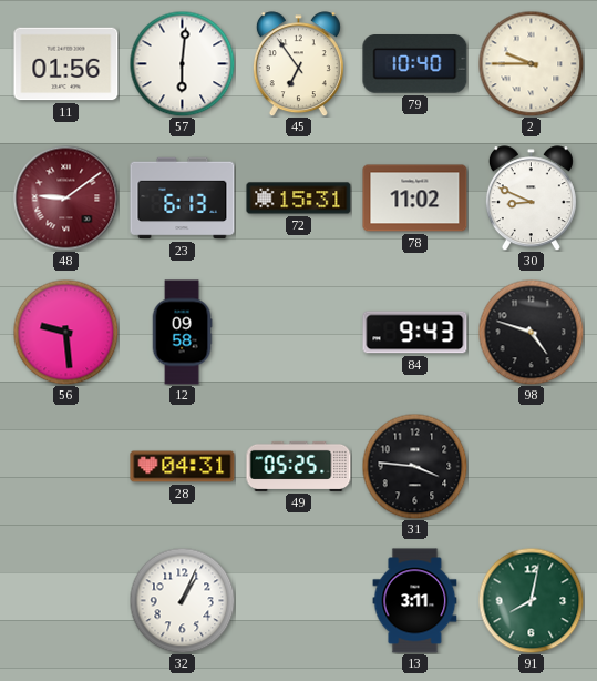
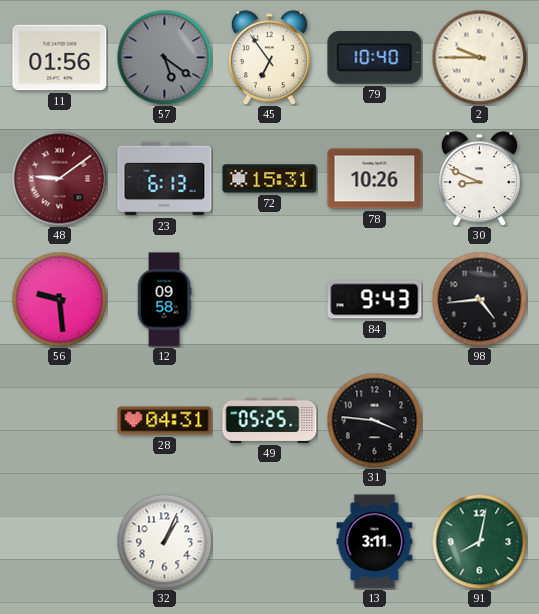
57: 6:01 -> 5:21 (164, 57)
57 dial: white -> grey (164, 57)
78: 11:02 -> 10:26 (375, 179)
98: 4:48 -> 4:44 (479, 299)
